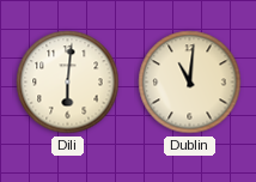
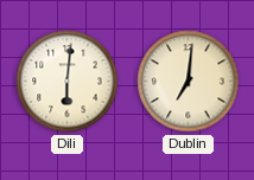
Dublin: 11:01 -> 7:01 (189, 82)
